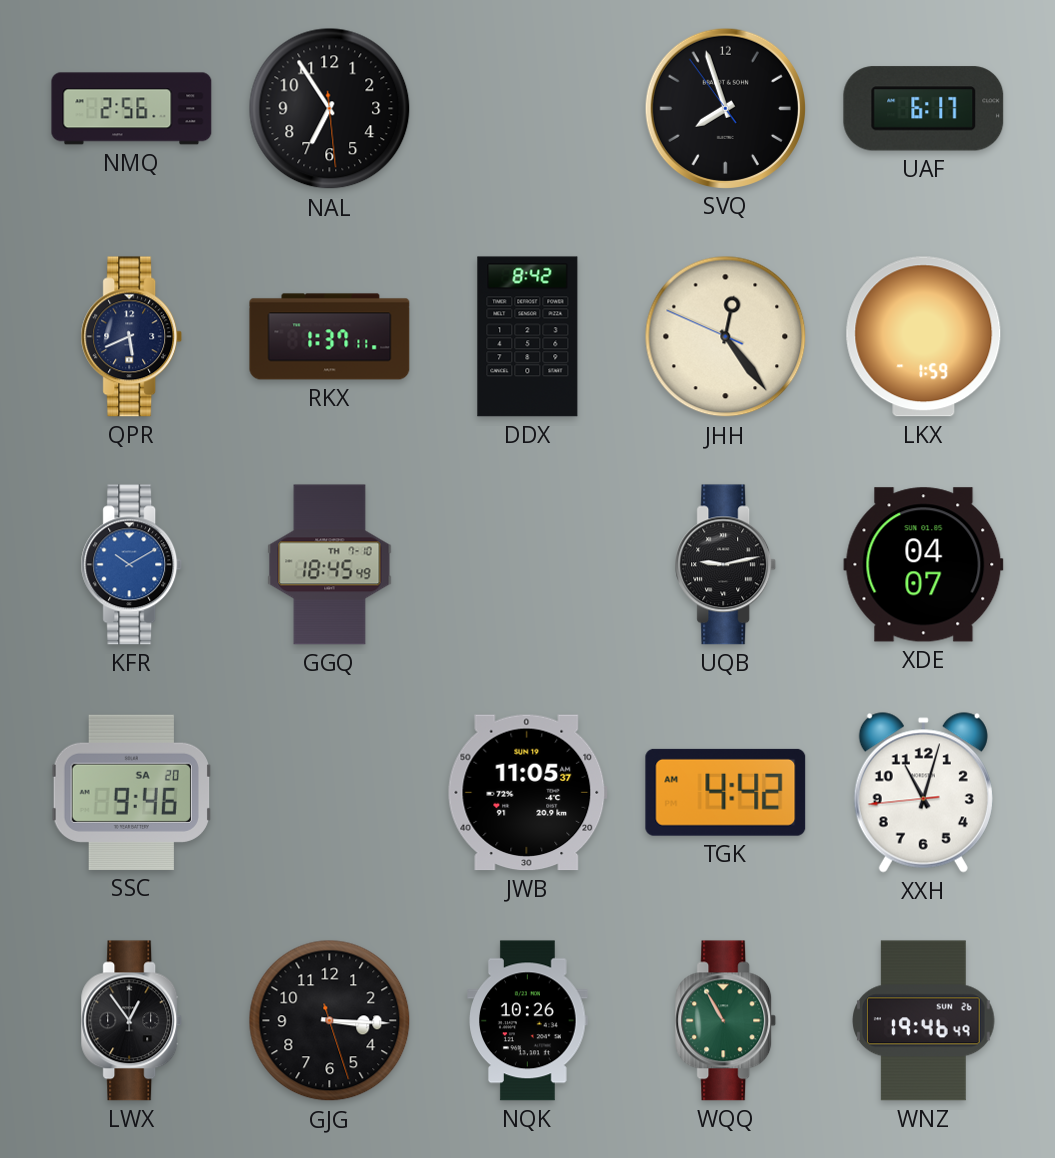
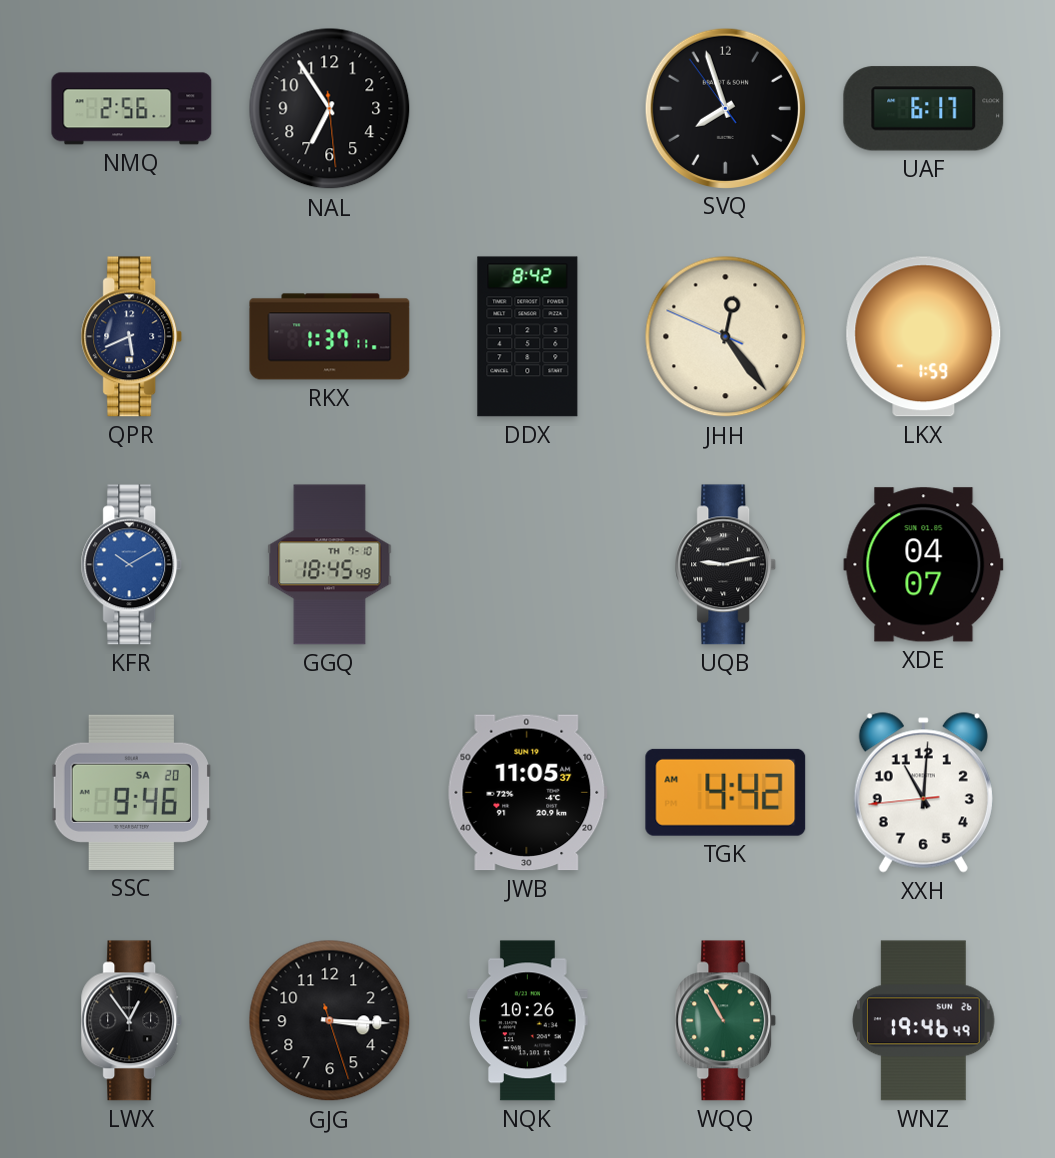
XXH: 11:02 -> 11:00 (923, 793)
